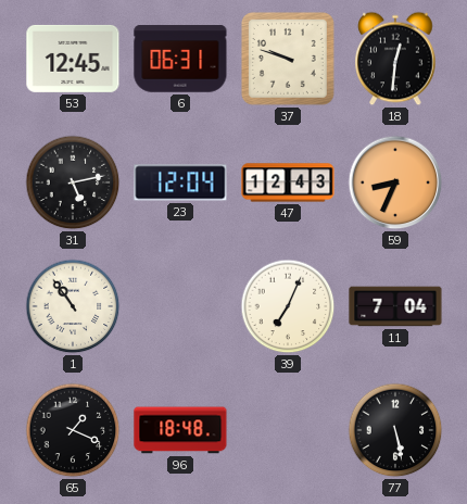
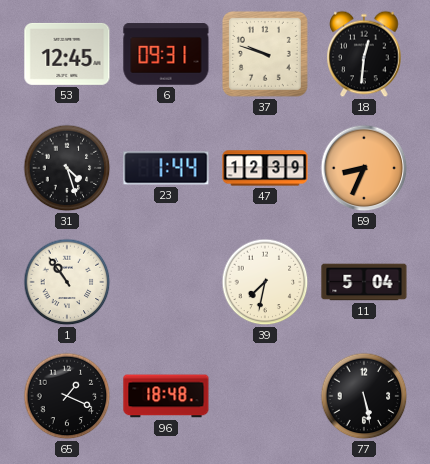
6: 06:31 -> 09:31 (166, 54)
31: 5:13 -> 4:27 (67, 168)
23: 12:04 -> 1:44 (166, 168)
47: 12:43 -> 12:39 (265, 168)
39: 7:04 -> 7:32 (265, 282)
11: 7:04 -> 5:04 (364, 282)
